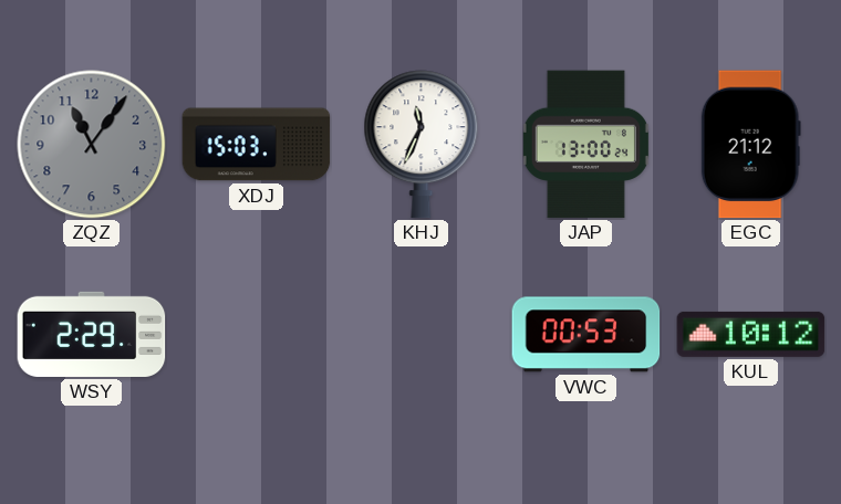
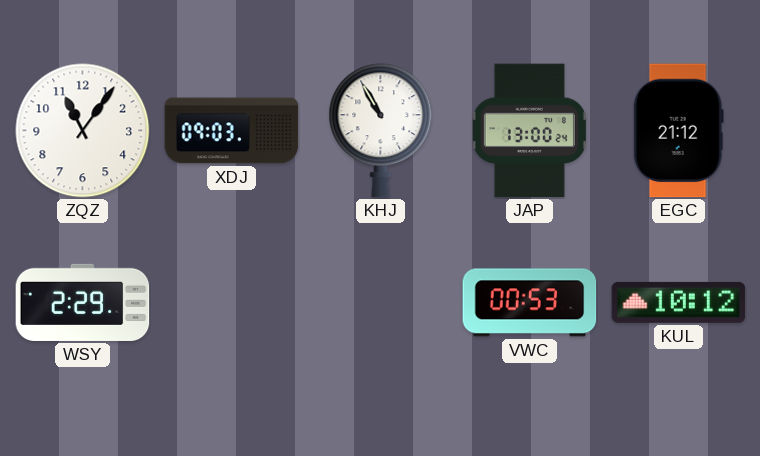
ZQZ dial: grey -> white (83, 131)
XDJ: 15:03 -> 09:03 (232, 131)
KHJ: 11:34 -> 10:55 (381, 131)
